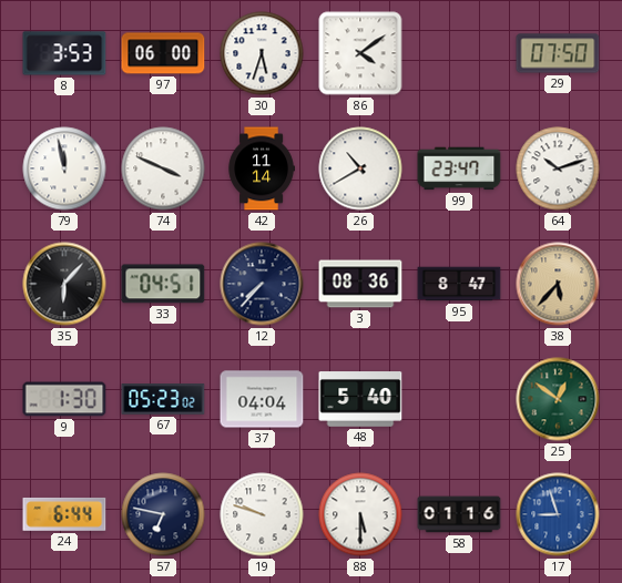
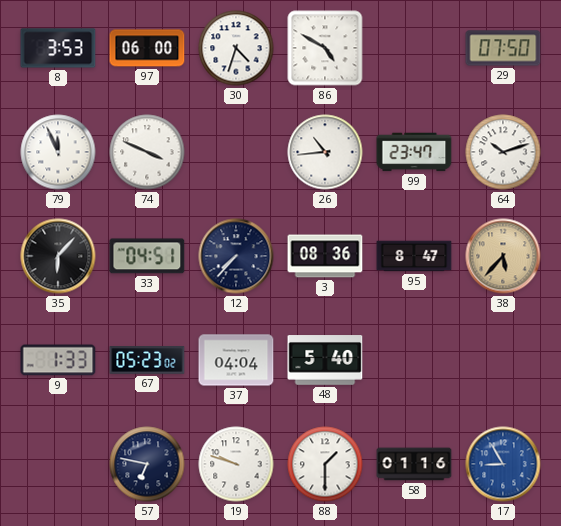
30: 5:33 -> 4:33 (236, 48)
86: 4:09 -> 4:50 (325, 48)
79: 11:58 -> 11:56 (58, 152)
42: 11:14 -> none (262, 168)
26: 10:40 -> 10:44 (325, 152)
9: 1:30 -> 1:33 (58, 360)
25: 12:51 -> none (558, 399)
24: 6:44 -> none (64, 514)
88: 5:30 -> 1:30 (325, 464)
17: 8:57 -> 8:55 (503, 464)
